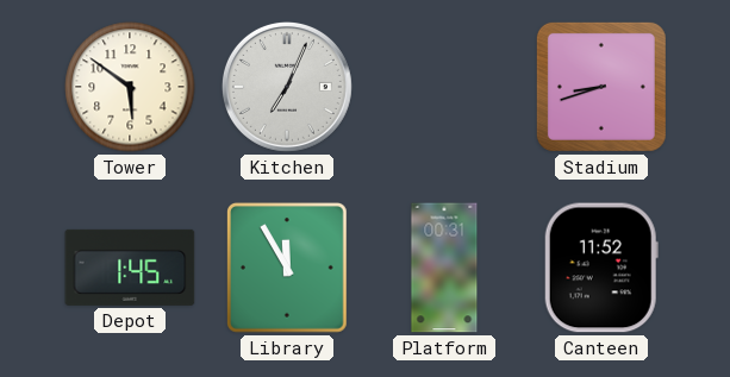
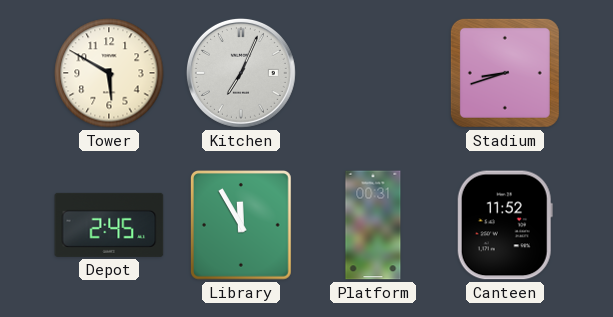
Tower: 5:51 -> 5:50 (109, 73)
Depot: 1:45 -> 2:45 (109, 225)
